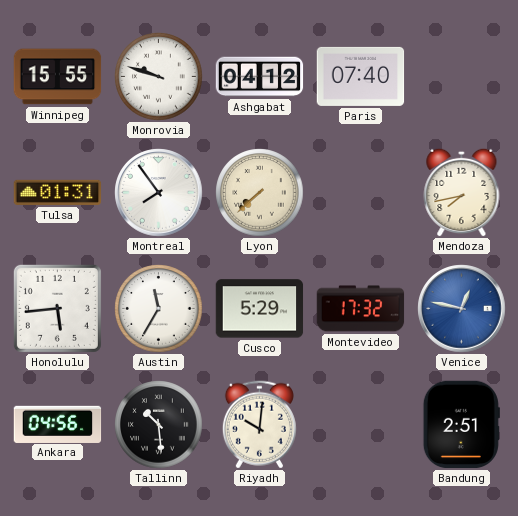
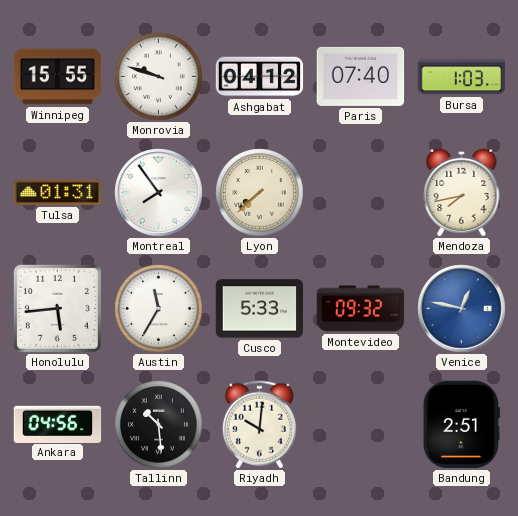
Bursa: none -> 1:03 (462, 77)
Cusco: 5:29 -> 5:33 (260, 309)
Montevideo: 17:32 -> 09:32 (361, 309)
